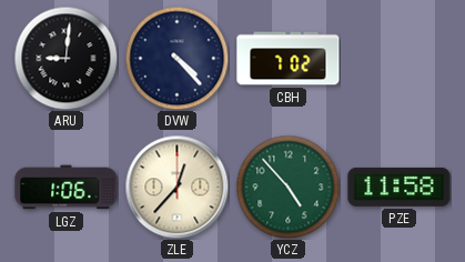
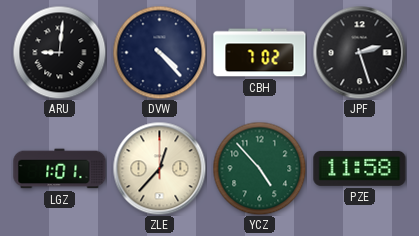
JPF: none -> 2:27 (359, 52)
LGZ: 1:06 -> 1:01 (60, 169)
